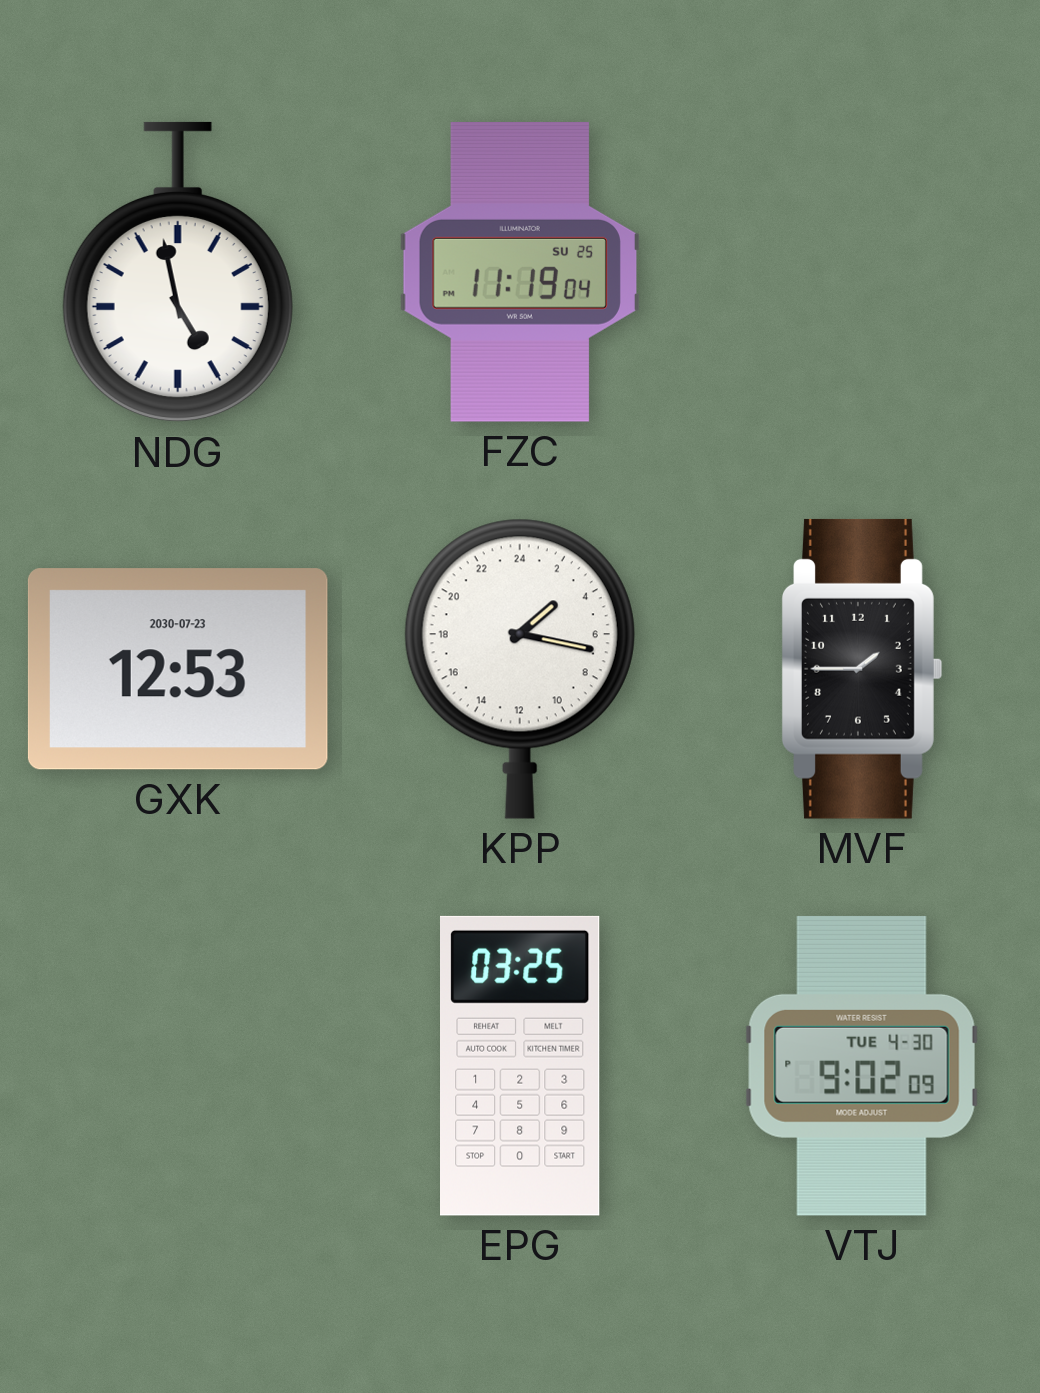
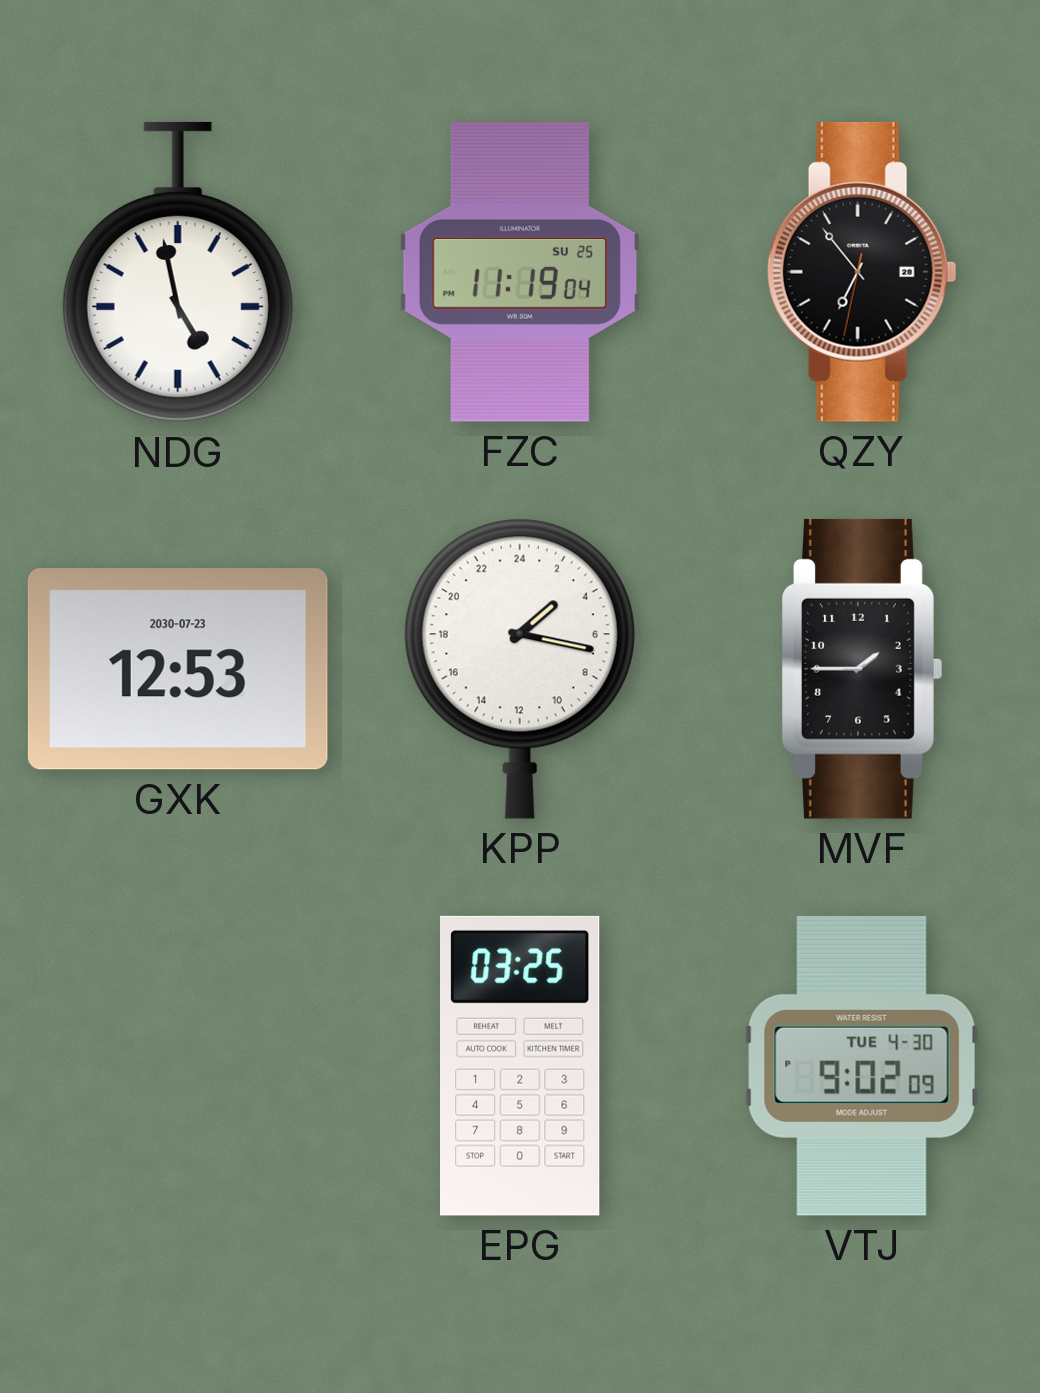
QZY: none -> 6:53 (862, 272)
